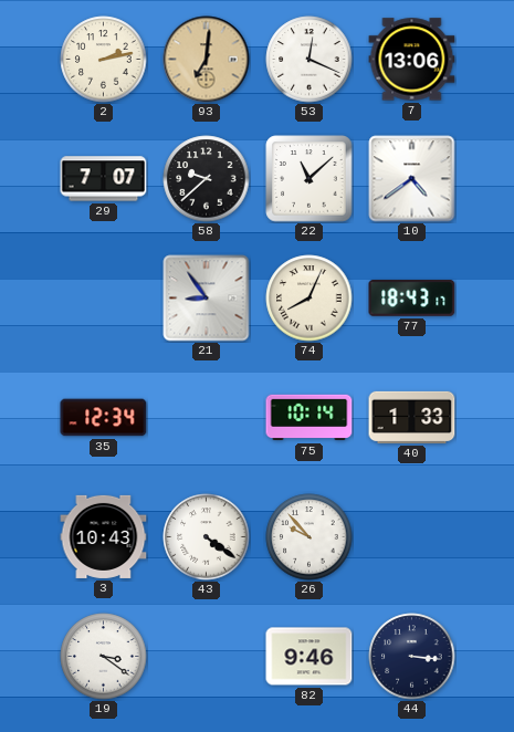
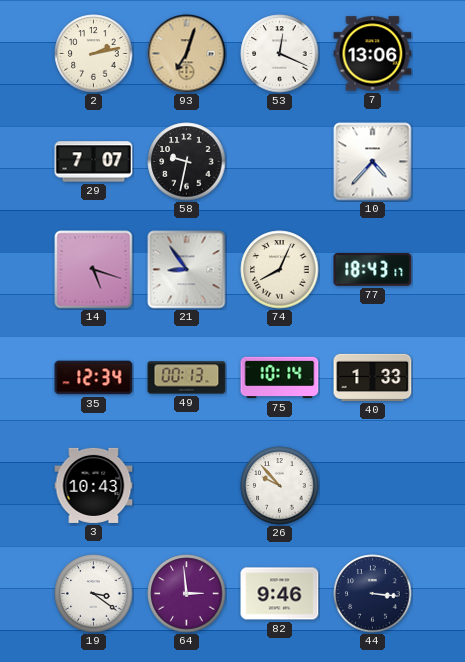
93: 7:01 -> 7:03 (187, 54)
58: 9:38 -> 9:32 (187, 162)
22: 11:08 -> none (310, 179)
10: 4:39 -> 4:37 (373, 162)
14: none -> 5:18 (94, 270)
49: none -> 00:13 (187, 378)
43: 4:21 -> none (207, 537)
64: none -> 2:59 (187, 594)
